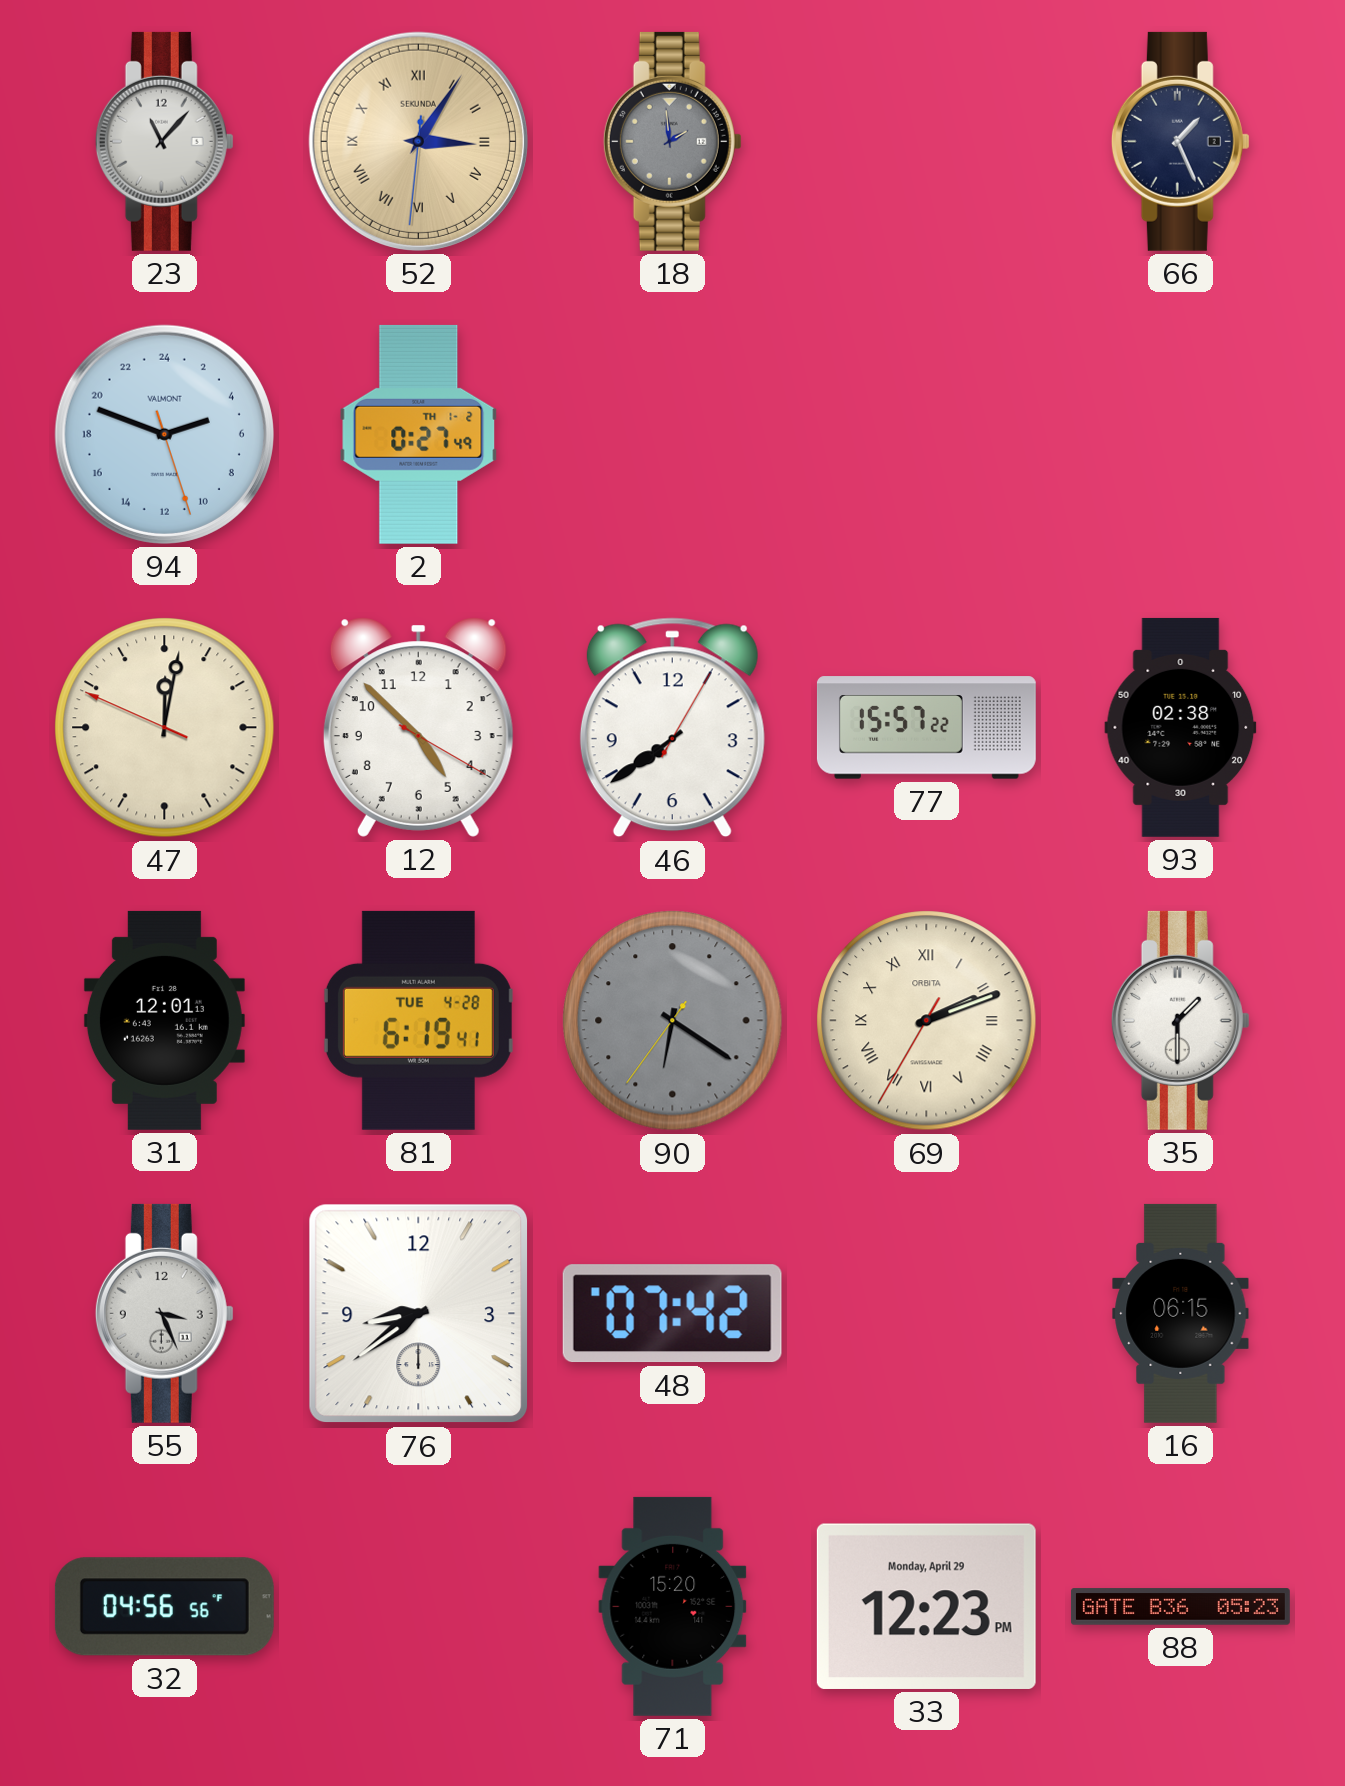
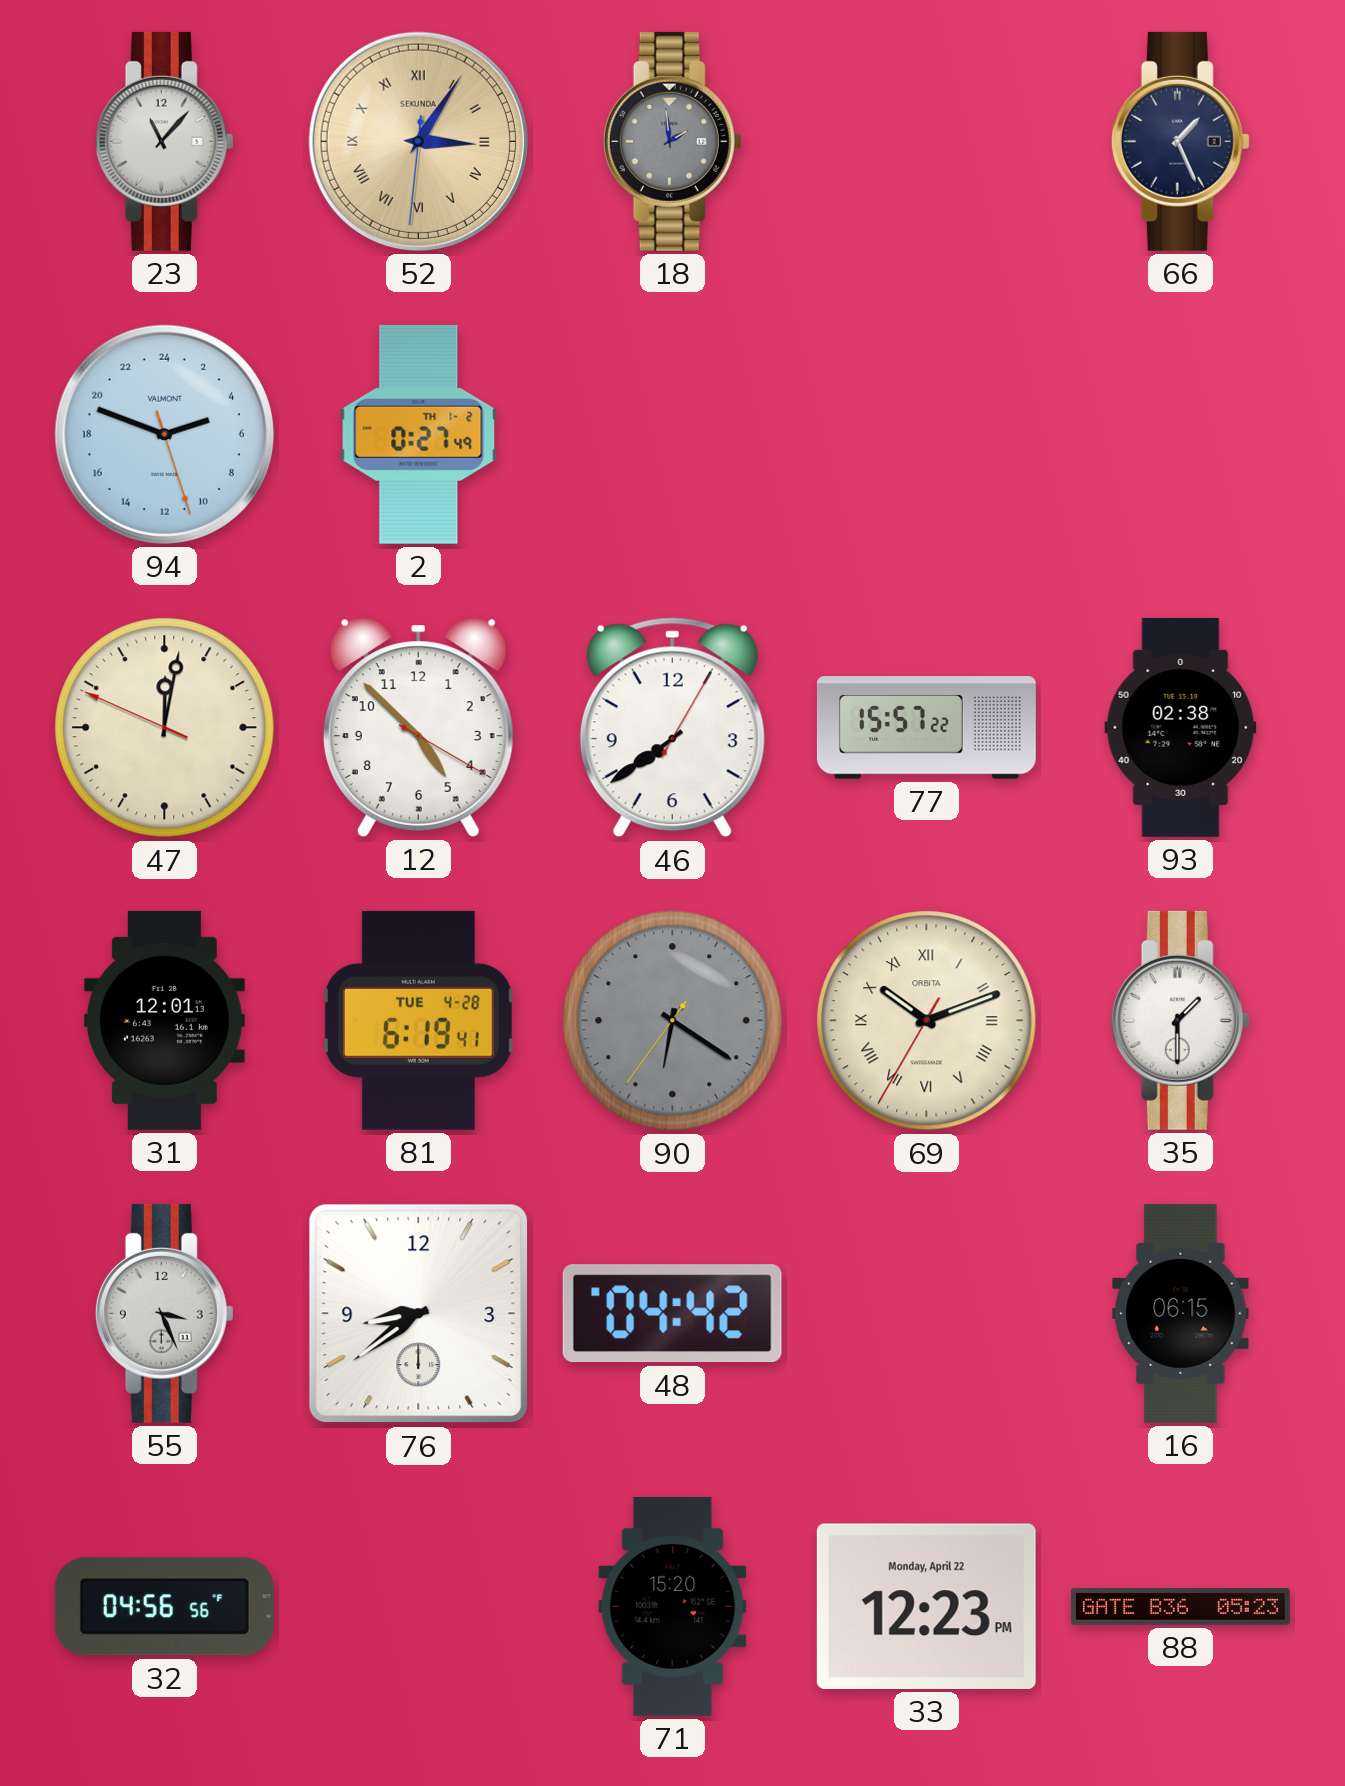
69: 2:11 -> 10:11 (927, 1021)
48: 07:42 -> 04:42 (672, 1314)
33 date: Monday, April 29 -> Monday, April 22 (926, 1606)
